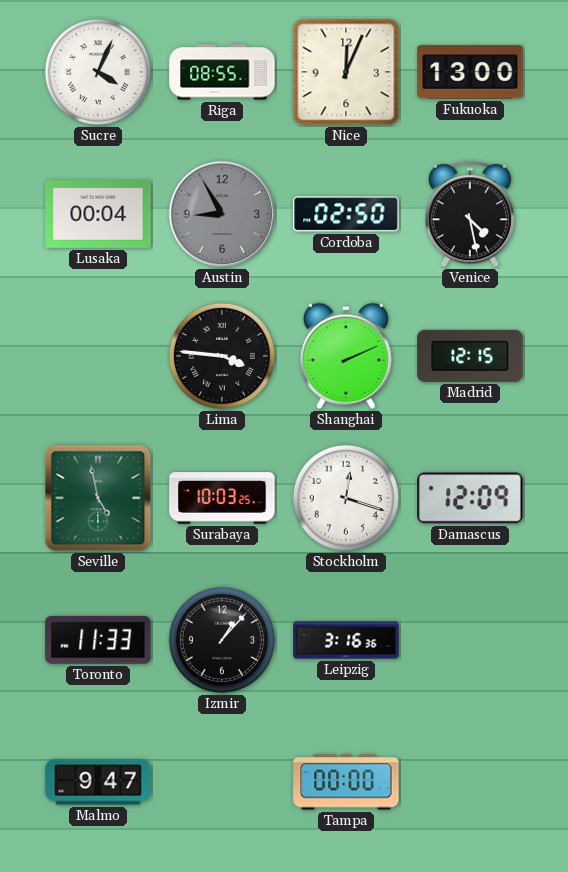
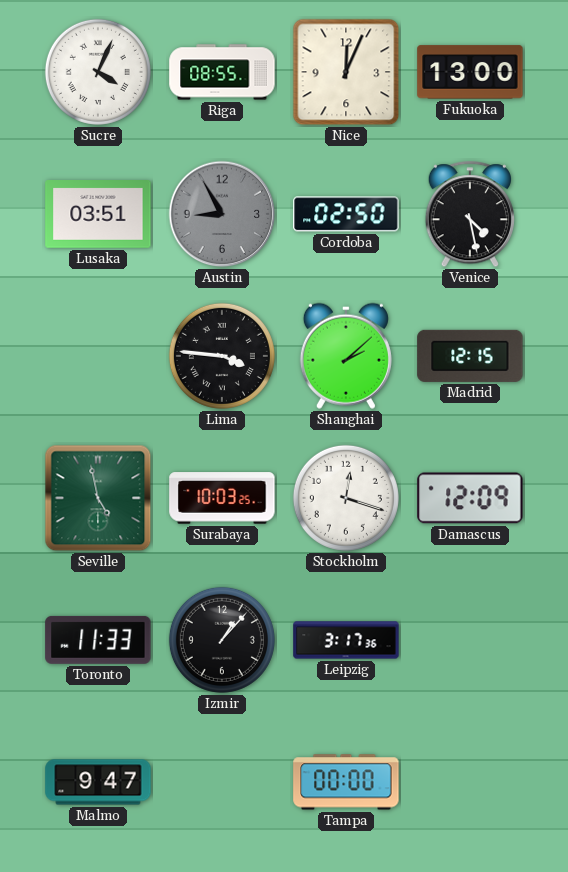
Lusaka: 00:04 -> 03:51 (98, 215)
Shanghai: 2:11 -> 2:08 (346, 356)
Leipzig: 3:16 -> 3:17 (346, 640)
